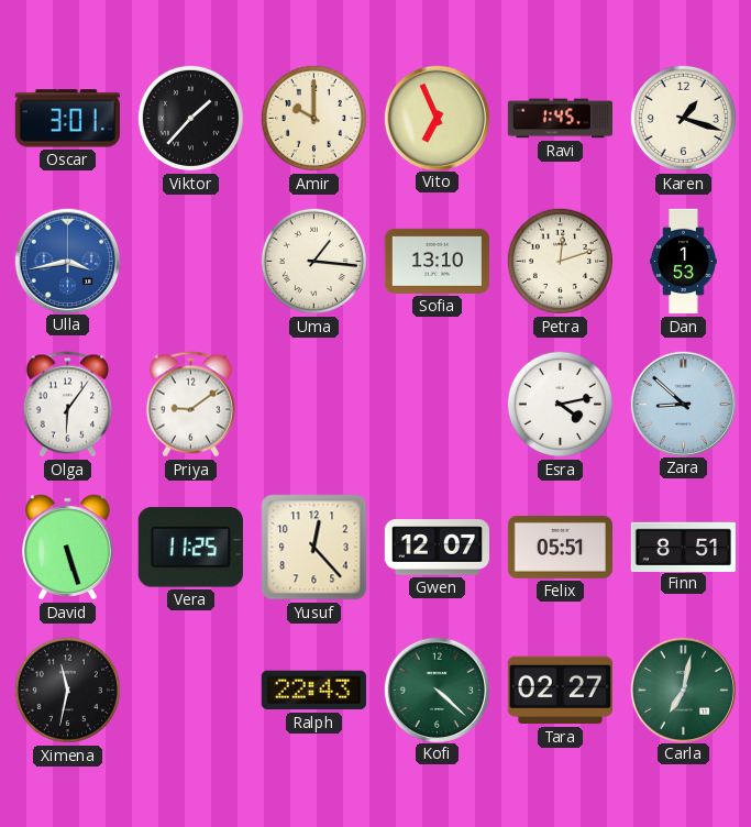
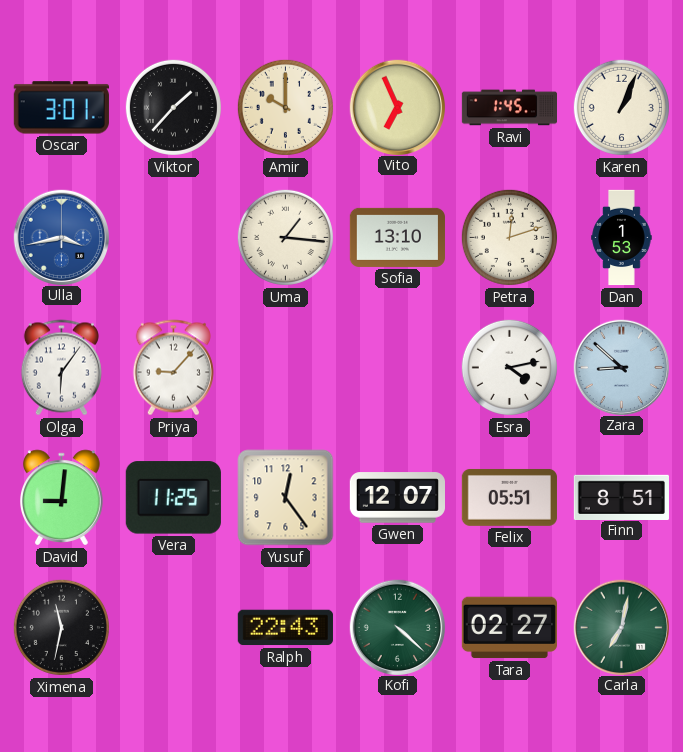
Karen: 1:18 -> 1:04 (621, 107)
Priya: 9:09 -> 9:07 (173, 368)
David: 5:27 -> 9:01 (62, 498)
Yusuf: 12:23 -> 12:24 (286, 498)
